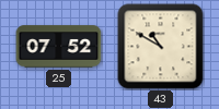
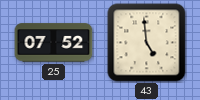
43: 10:50 -> 4:59 (147, 43)
